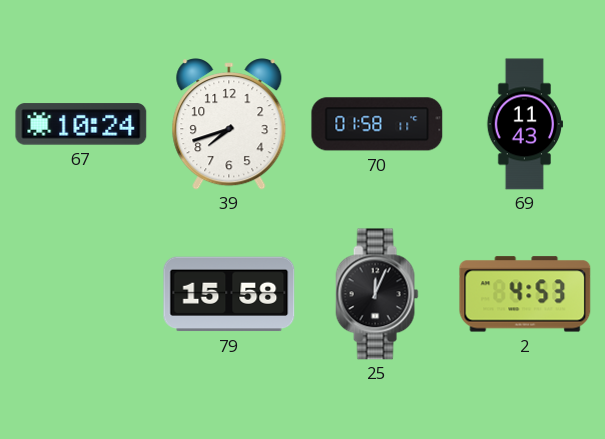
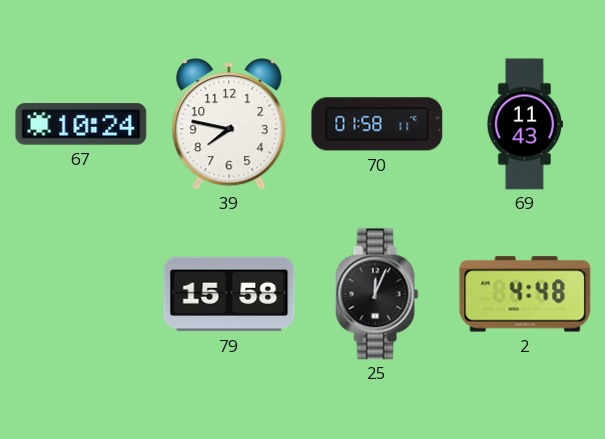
39: 7:42 -> 7:47 (229, 124)
2: 4:53 -> 4:48 (525, 294)
